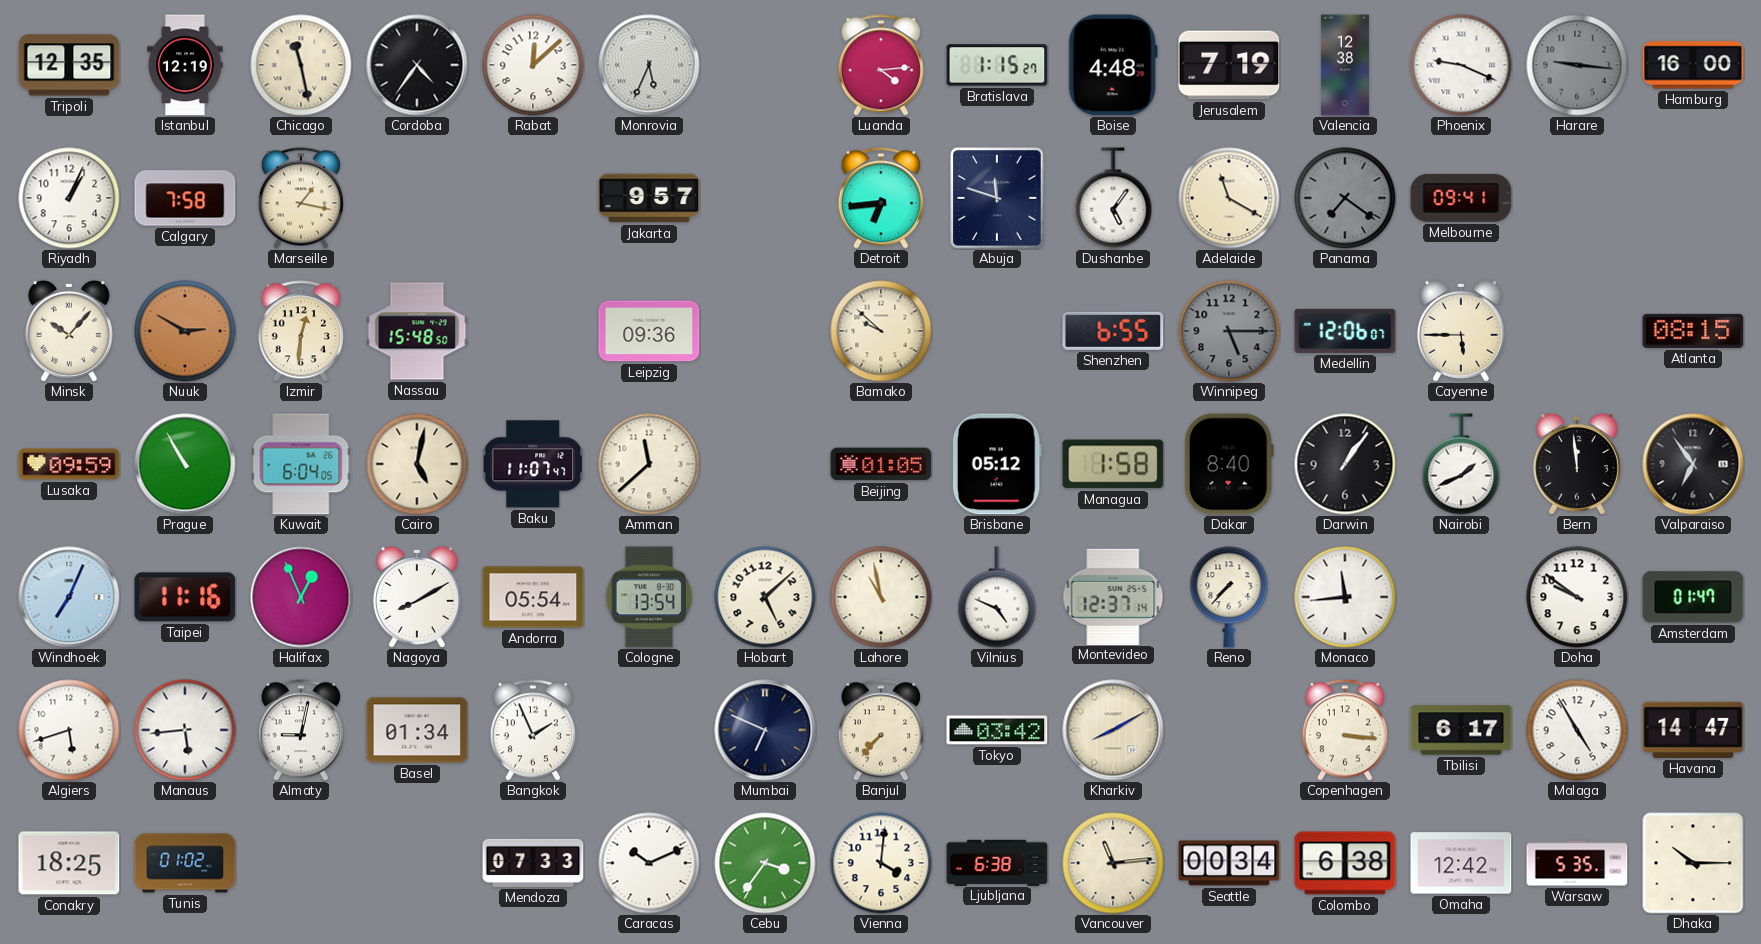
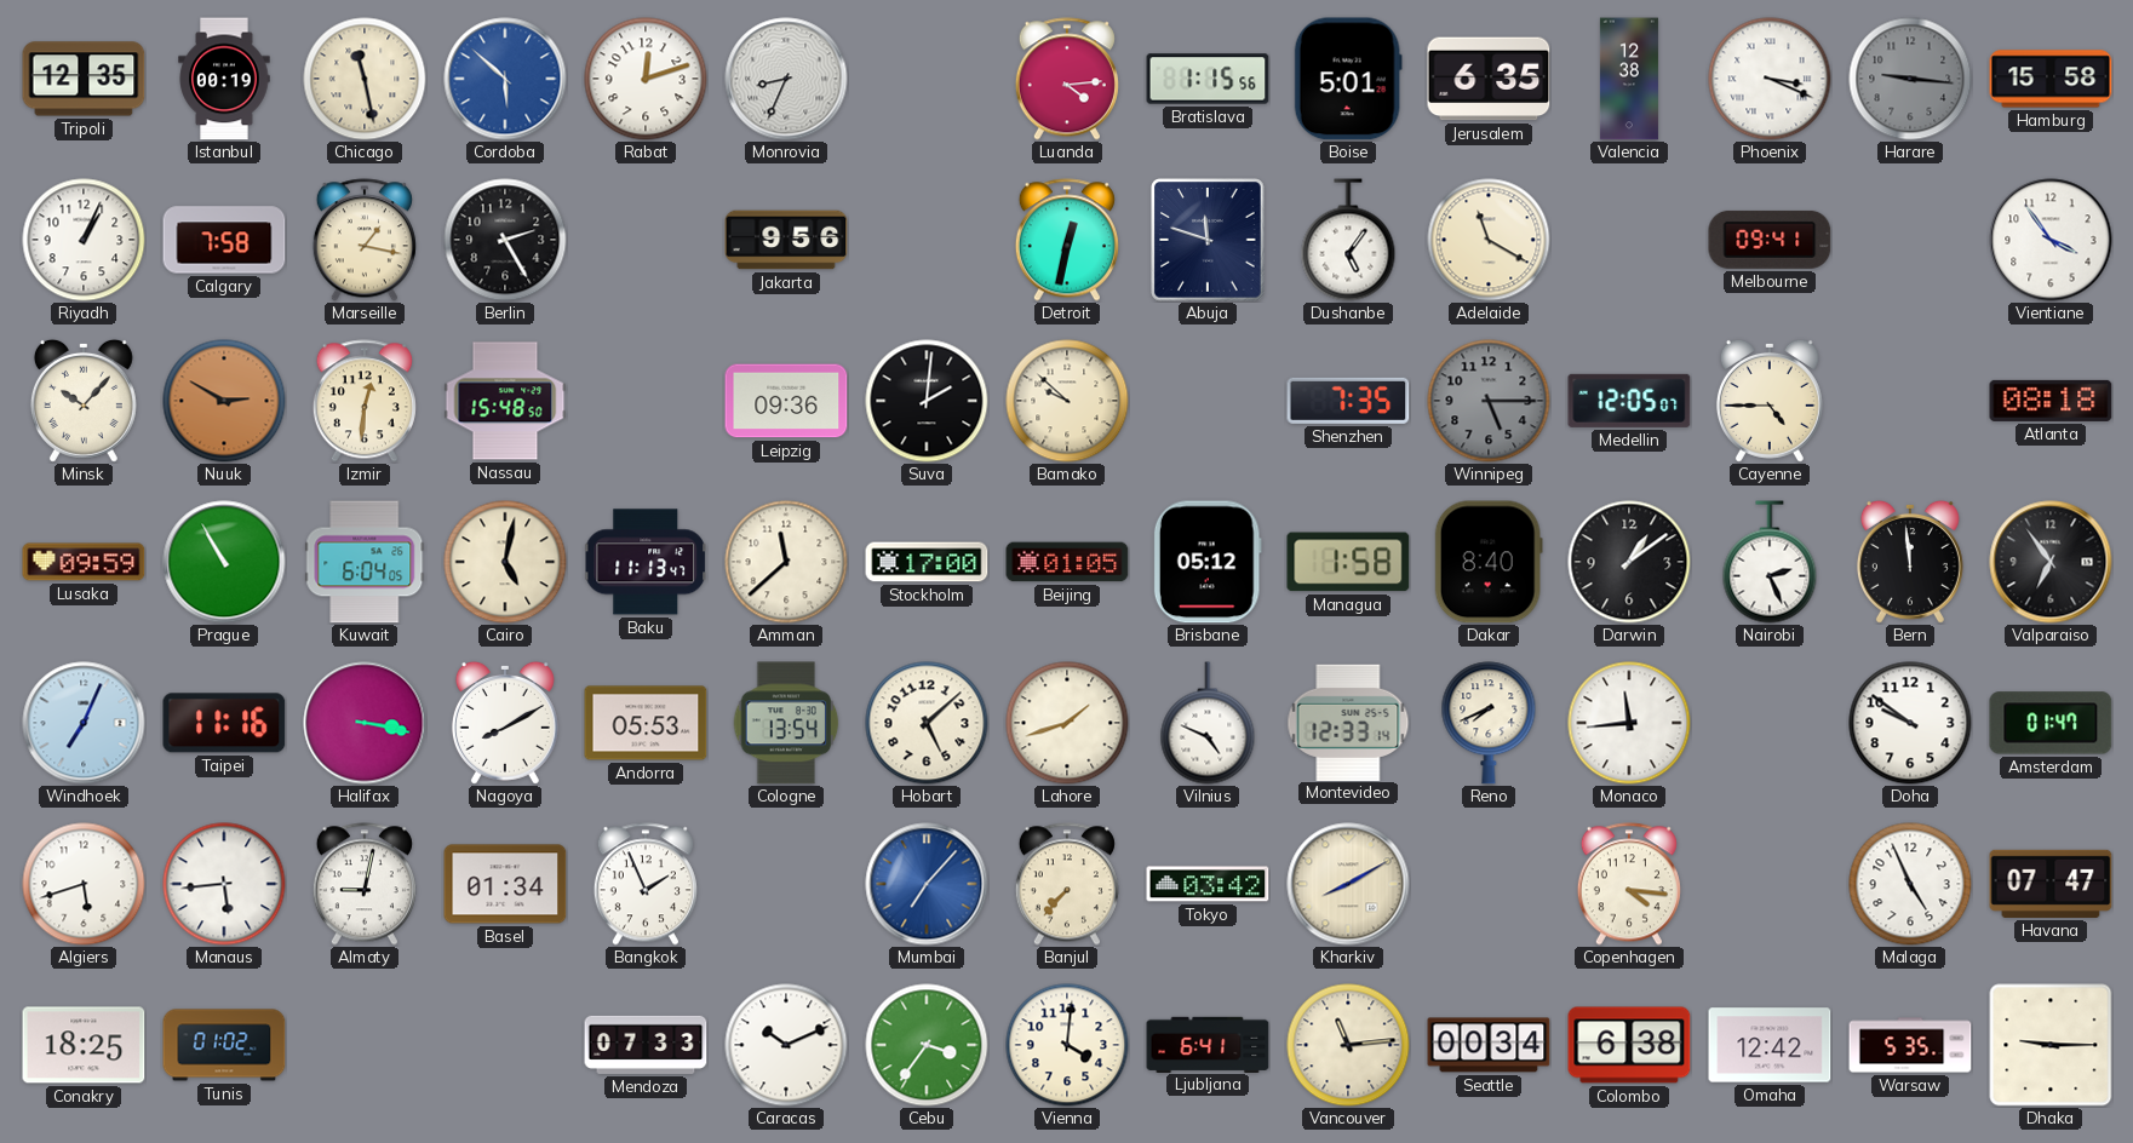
Istanbul: 12:19 -> 00:19 (224, 79)
Cordoba: 4:36 -> 5:52 (505, 79)
Cordoba dial: black -> blue (505, 79)
Rabat: 12:08 -> 12:12 (646, 79)
Monrovia: 5:34 -> 8:34 (786, 79)
Bratislava: 1:15:27 -> 1:15:56 (1208, 79)
Boise: 4:48 -> 5:01 (1348, 79)
Jerusalem: 7:19 -> 6:35 (1489, 79)
Phoenix: 9:19 -> 3:19 (1770, 79)
Hamburg: 16:00 -> 15:58 (2051, 79)
Berlin: none -> 2:25 (505, 240)
Jakarta: 9:57 -> 9:56 (786, 240)
Detroit: 6:44 -> 12:32 (1067, 240)
Panama: 7:21 -> none (1345, 198)
Vientiane: none -> 3:54 (2051, 240)
Suva: none -> 2:01 (927, 401)
Shenzhen: 6:55 -> 7:35 (1348, 401)
Medellin: 12:06 -> 12:05 (1629, 401)
Cayenne: 5:45 -> 4:45 (1770, 401)
Atlanta: 08:15 -> 08:18 (2051, 401)
Baku: 11:07 -> 11:13 (646, 562)
Stockholm: none -> 17:00 (927, 562)
Darwin: 1:06 -> 1:09 (1629, 562)
Nairobi: 1:41 -> 2:26 (1770, 562)
Halifax: 12:56 -> 3:17 (365, 723)
Andorra: 05:54 -> 05:53 (646, 723)
Lahore: 10:58 -> 1:42 (1067, 723)
Montevideo: 12:37 -> 12:33 (1348, 722)
Reno: 7:37 -> 7:41 (1489, 723)
Mumbai: 6:49 -> 7:07 (927, 884)
Mumbai dial: navy -> blue (927, 884)
Copenhagen: 3:16 -> 4:16 (1629, 884)
Tbilisi: 6:17 -> none (1461, 730)
Malaga: 4:55 -> 4:56 (1910, 884)
Havana: 14:47 -> 07:47 (2051, 884)
Ljubljana: 6:38 -> 6:41 (1208, 1044)
Dhaka: 10:15 -> 9:15 (2051, 1045)
